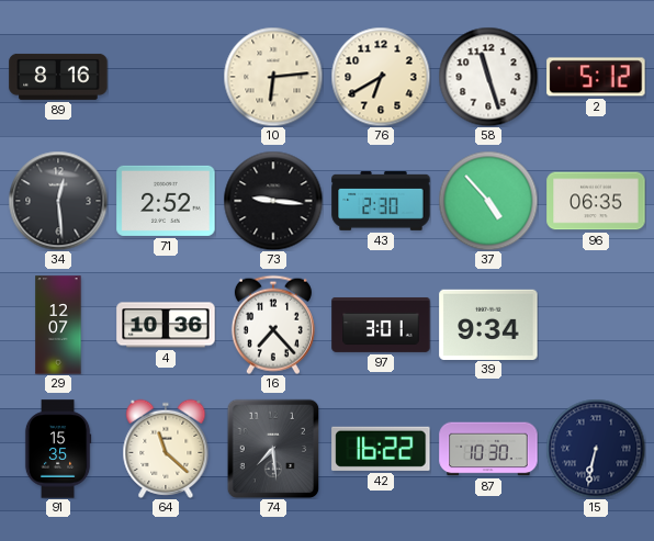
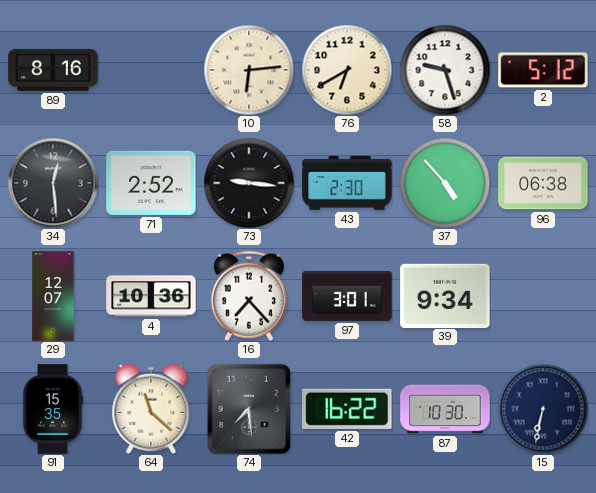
58: 11:27 -> 9:27 (445, 70)
96: 06:35 -> 06:38 (543, 183)
